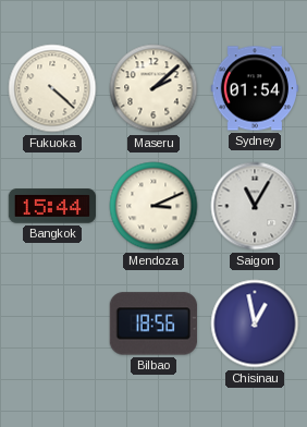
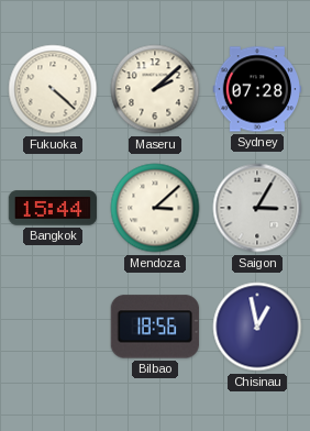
Sydney: 01:54 -> 07:28 (257, 89)
Mendoza: 3:11 -> 3:08 (155, 208)
Saigon: 11:05 -> 3:05 (257, 208)
